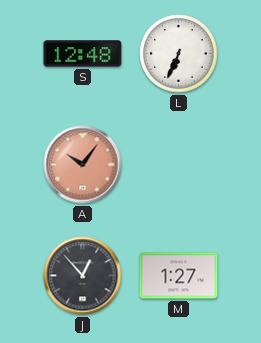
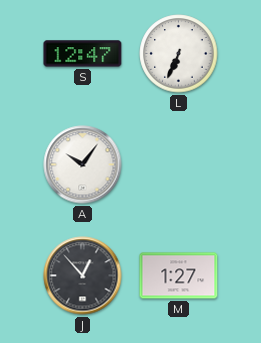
S: 12:48 -> 12:47 (83, 54)
A dial: salmon -> white (83, 165)
